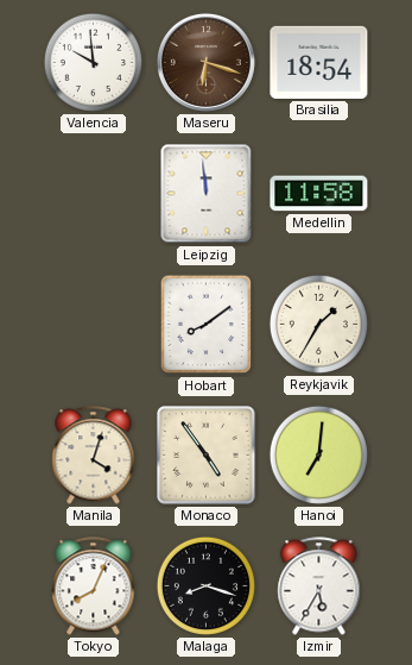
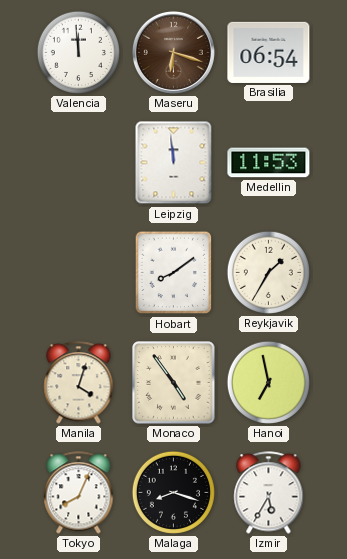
Valencia: 9:59 -> 11:59 (78, 52)
Brasilia: 18:54 -> 06:54 (269, 52)
Medellin: 11:58 -> 11:53 (269, 163)
Hanoi: 7:01 -> 6:58 (268, 382)
